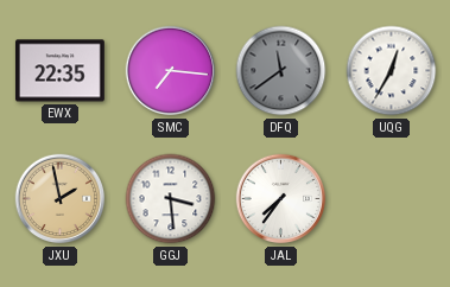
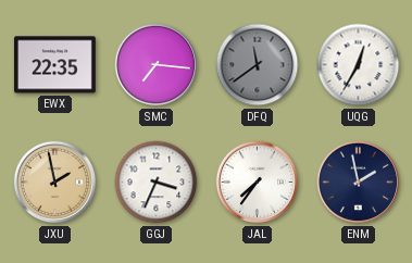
GGJ: 3:29 -> 3:34 (157, 183)
ENM: none -> 1:58 (359, 183)
